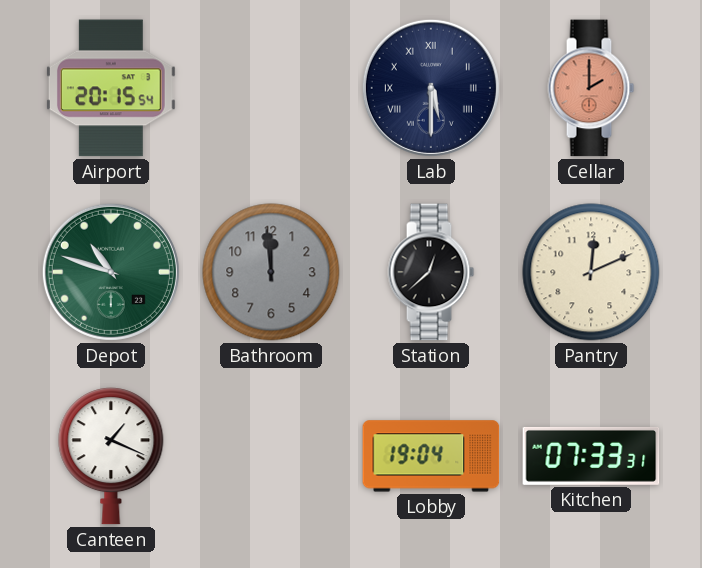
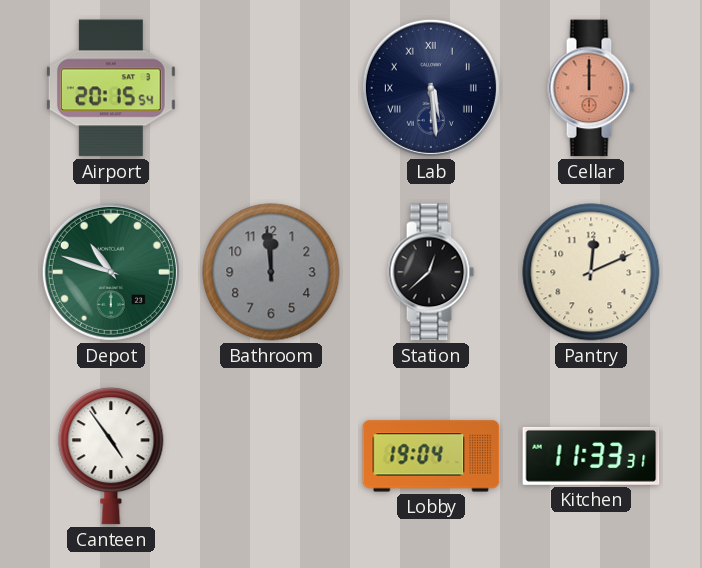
Lab: 5:30 -> 5:29 (431, 88)
Cellar: 2:00 -> 12:00 (591, 88)
Canteen: 1:19 -> 4:54 (111, 456)
Kitchen: 07:33 -> 11:33 (591, 456)
